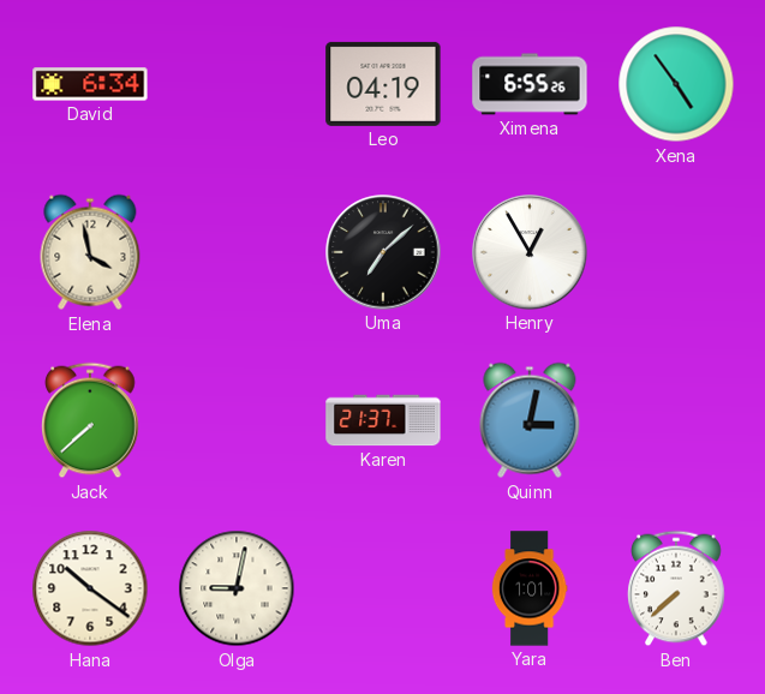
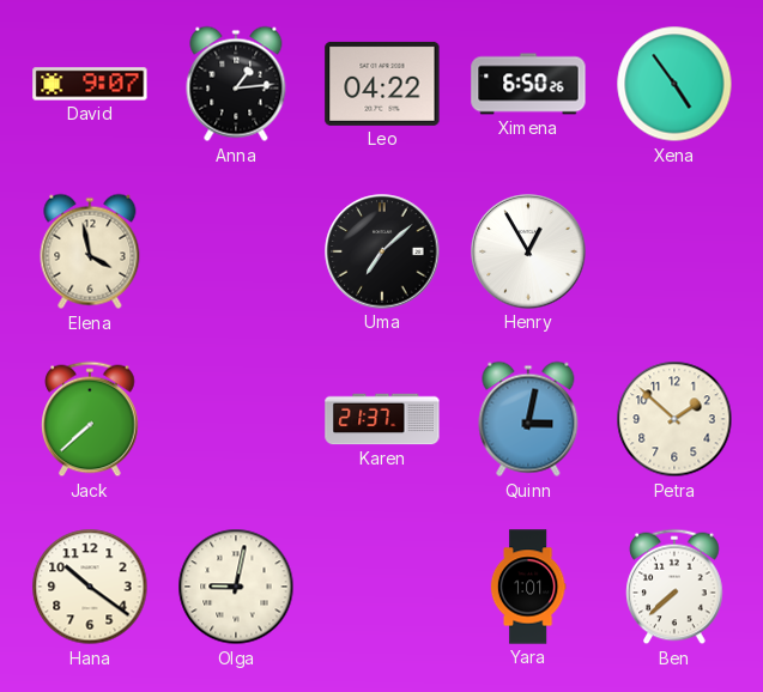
David: 6:34 -> 9:07 (90, 84)
Anna: none -> 1:14 (236, 84)
Leo: 04:19 -> 04:22 (382, 84)
Ximena: 6:55 -> 6:50 (528, 84)
Petra: none -> 1:52 (674, 419)
